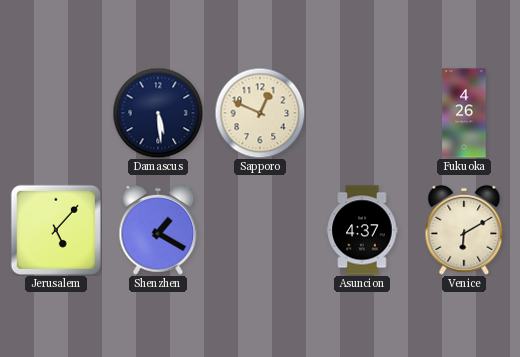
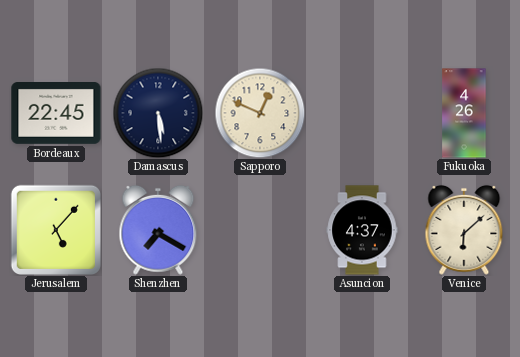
Bordeaux: none -> 22:45 (56, 114)
Shenzhen: 1:20 -> 7:20 (158, 230)
Venice: 6:10 -> 6:08 (464, 230)
